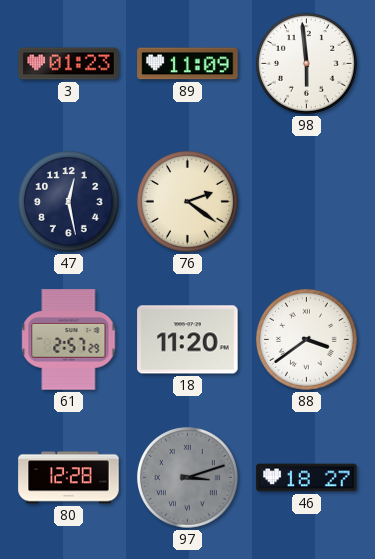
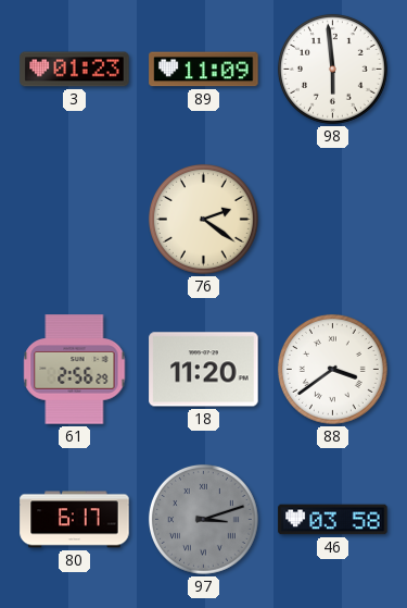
47: 12:28 -> none (68, 201)
61: 2:57 -> 2:56 (75, 370)
80: 12:28 -> 6:17 (75, 520)
46: 18:27 -> 03:58 (333, 520)
